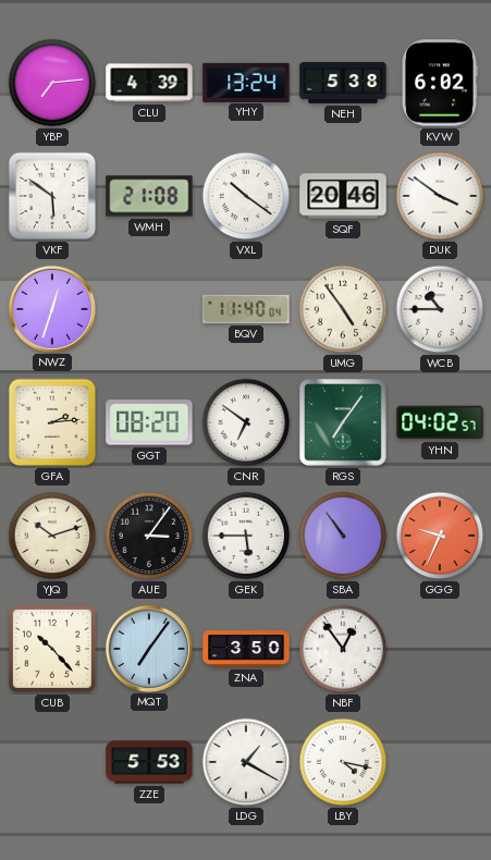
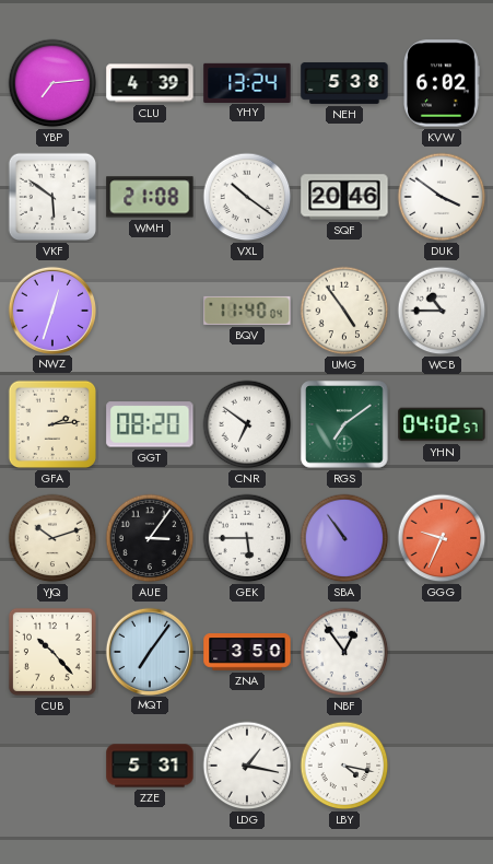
RGS: 7:06 -> 7:09 (344, 424)
ZZE: 5:53 -> 5:31 (150, 766)
LDG: 1:20 -> 1:17 (247, 766)
